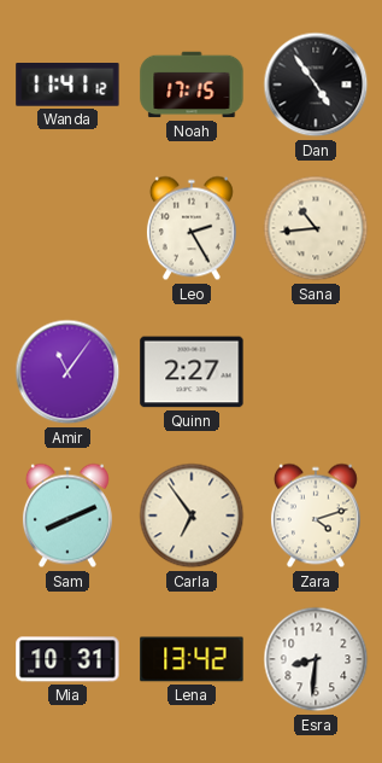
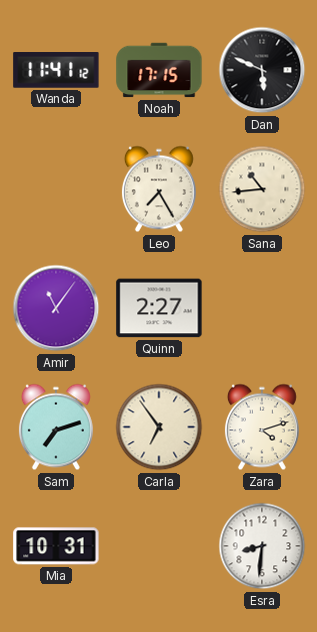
Dan: 4:54 -> 5:49 (262, 70)
Leo: 2:25 -> 7:25 (159, 189)
Sam: 8:11 -> 7:12 (56, 427)
Lena: 13:42 -> none (192, 659)
